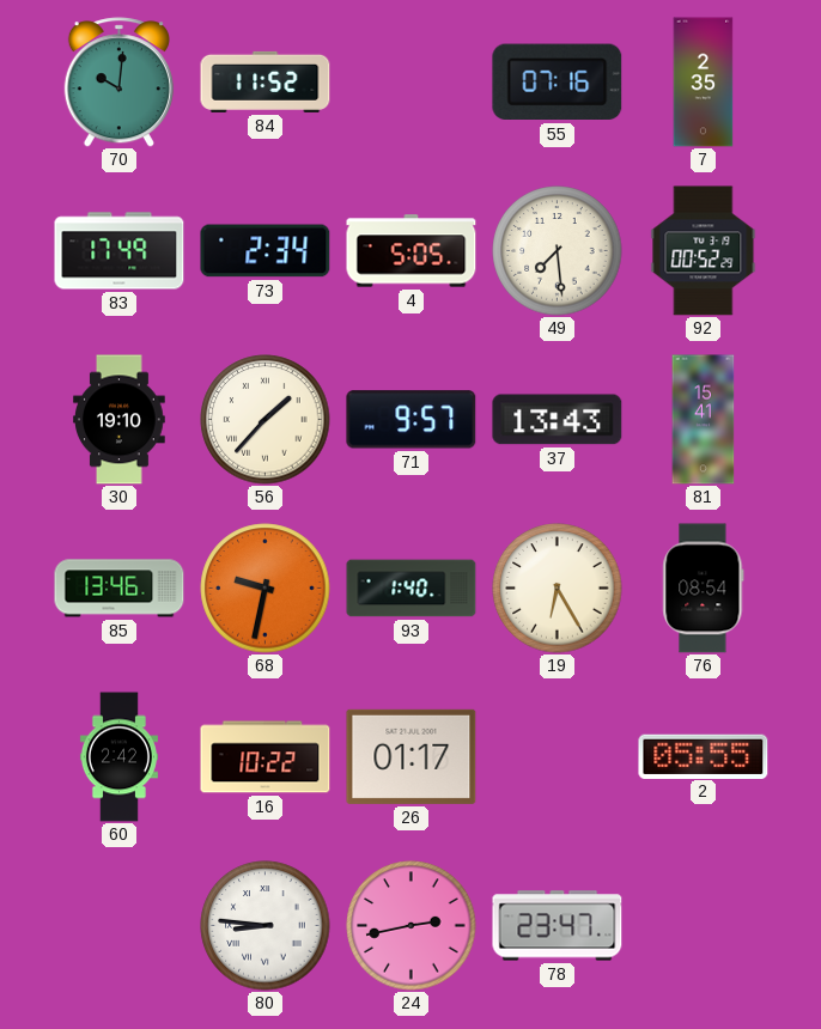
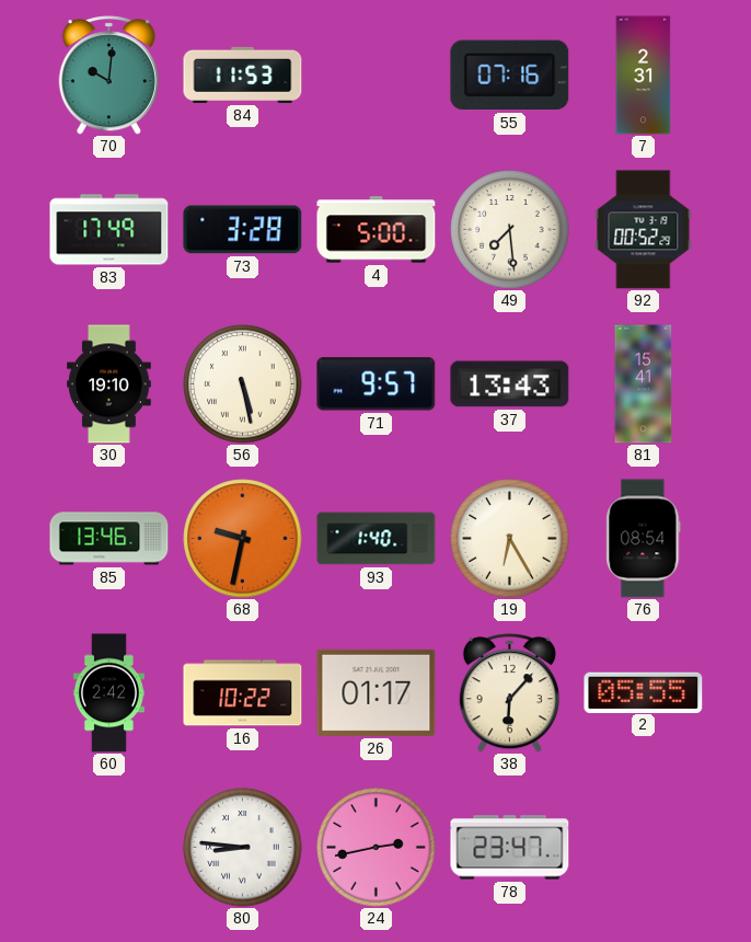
84: 11:52 -> 11:53 (243, 74)
7: 2:35 -> 2:31 (644, 76)
73: 2:34 -> 3:28 (243, 230)
4: 5:05 -> 5:00 (377, 230)
56: 1:37 -> 5:28 (243, 384)
38: none -> 6:07 (509, 693)
